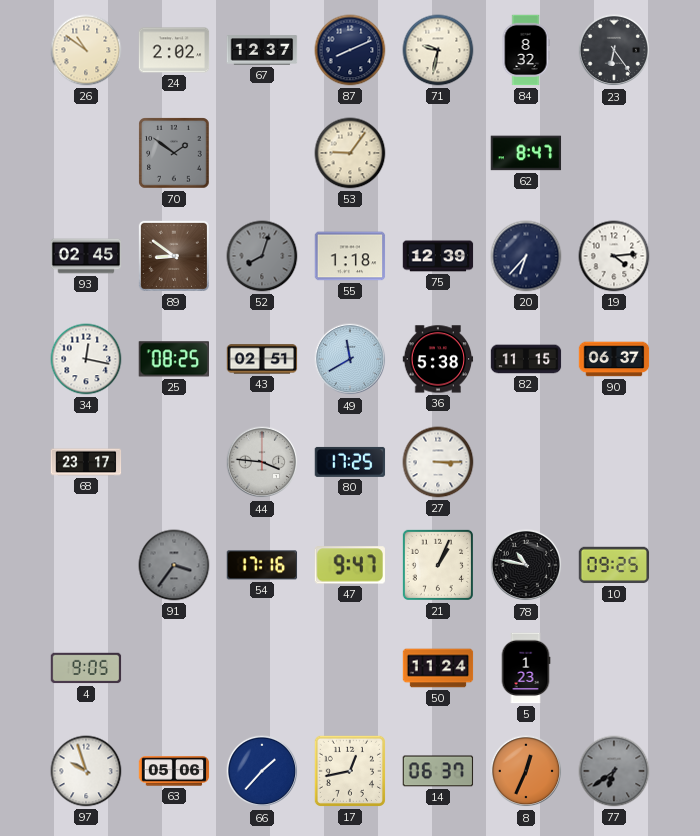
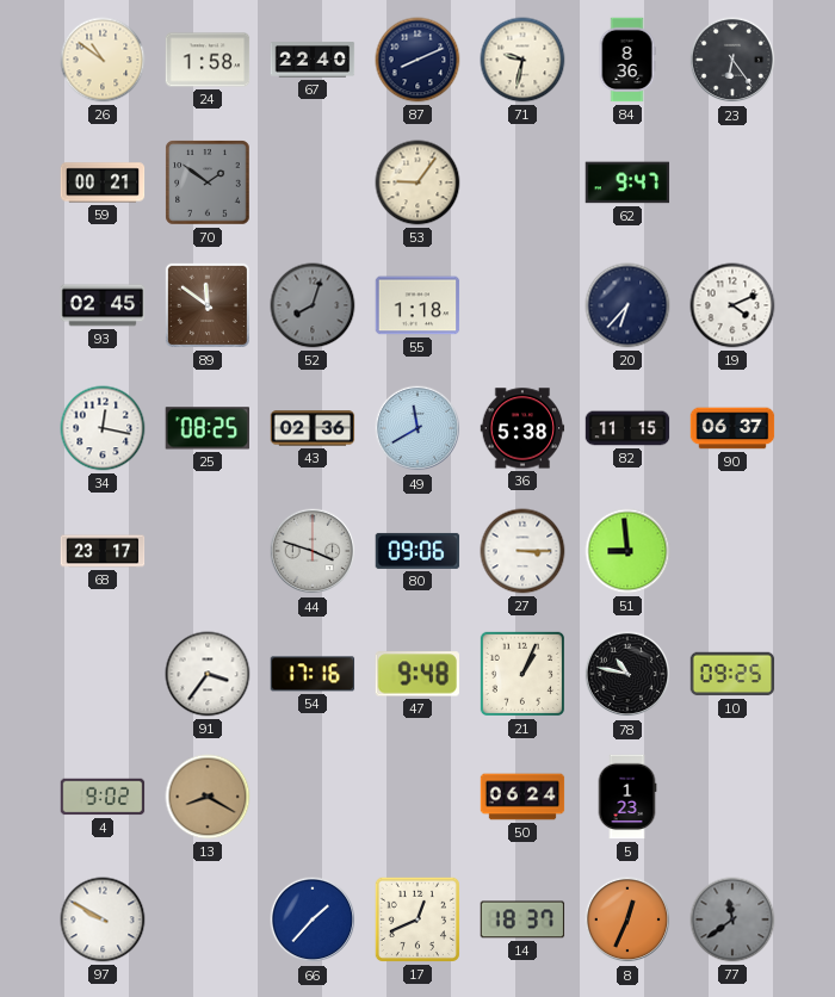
24: 2:02 -> 1:58 (208, 60)
67: 12:37 -> 22:40 (313, 60)
84: 8:32 -> 8:36 (627, 60)
59: none -> 00:21 (103, 182)
62: 8:47 -> 9:47 (627, 182)
89: 8:51 -> 11:51 (208, 305)
75: 12:39 -> none (438, 256)
19: 4:14 -> 4:11 (732, 305)
43: 02:51 -> 02:36 (313, 428)
44: 3:46 -> 3:48 (313, 551)
80: 17:25 -> 09:06 (417, 551)
51: none -> 8:59 (627, 551)
91 dial: grey -> white (208, 674)
47: 9:47 -> 9:48 (417, 674)
4: 9:05 -> 9:02 (103, 797)
13: none -> 8:20 (208, 797)
50: 11:24 -> 06:24 (522, 797)
97: 9:57 -> 9:50 (103, 919)
63: 05:06 -> none (174, 771)
17: 12:43 -> 12:41 (417, 919)
14: 06:37 -> 18:37 (522, 919)
77: 6:39 -> 11:39 (732, 919)
